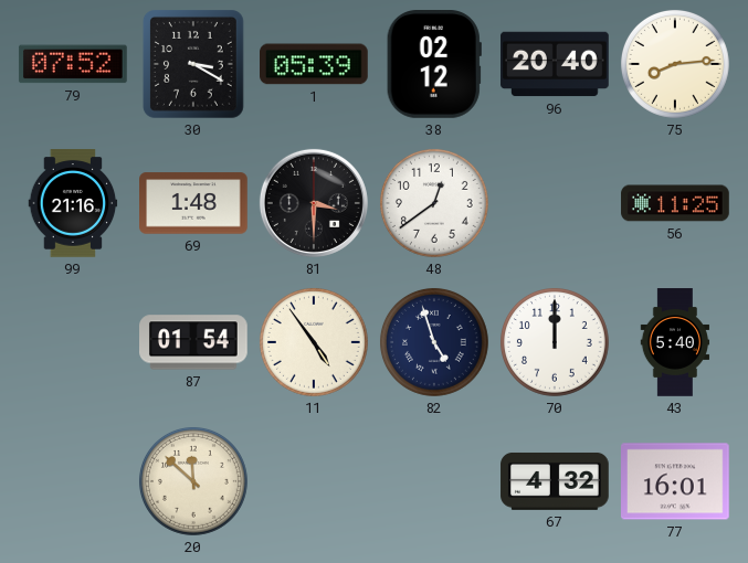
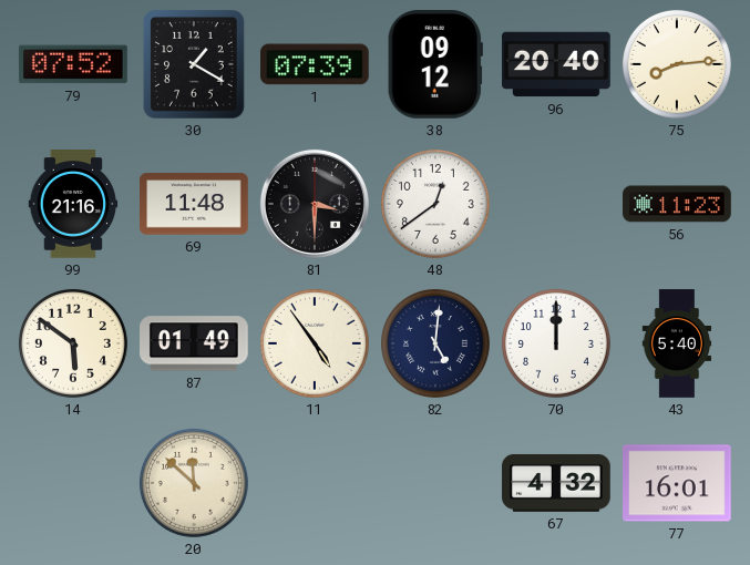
30: 3:20 -> 1:20 (194, 65)
1: 05:39 -> 07:39 (316, 64)
38: 02:12 -> 09:12 (435, 65)
69: 1:48 -> 11:48 (194, 204)
56: 11:25 -> 11:23 (677, 204)
14: none -> 5:51 (73, 343)
87: 01:54 -> 01:49 (195, 343)
82: 4:57 -> 5:01 (435, 343)
